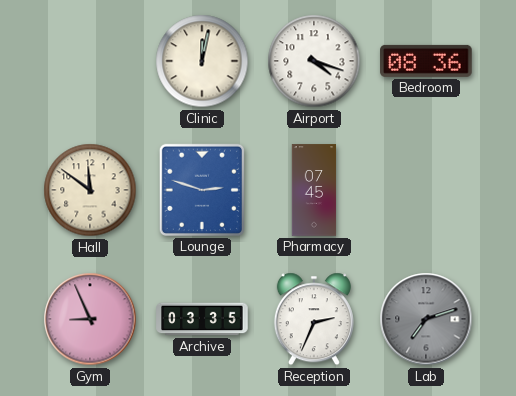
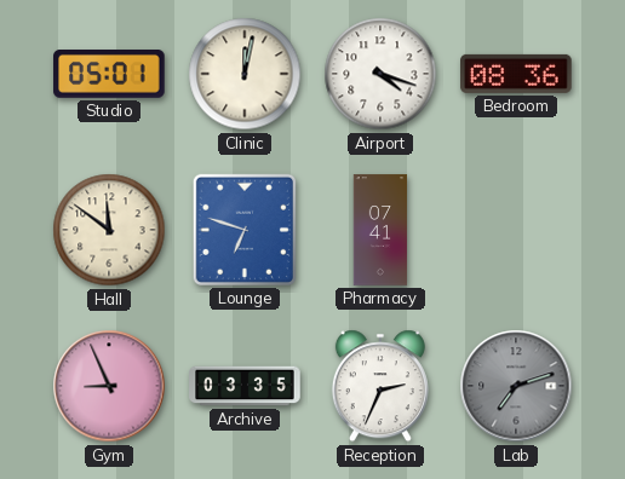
Studio: none -> 05:01 (109, 75)
Lounge: 2:48 -> 6:48 (245, 230)
Pharmacy: 07:45 -> 07:41 (380, 230)
